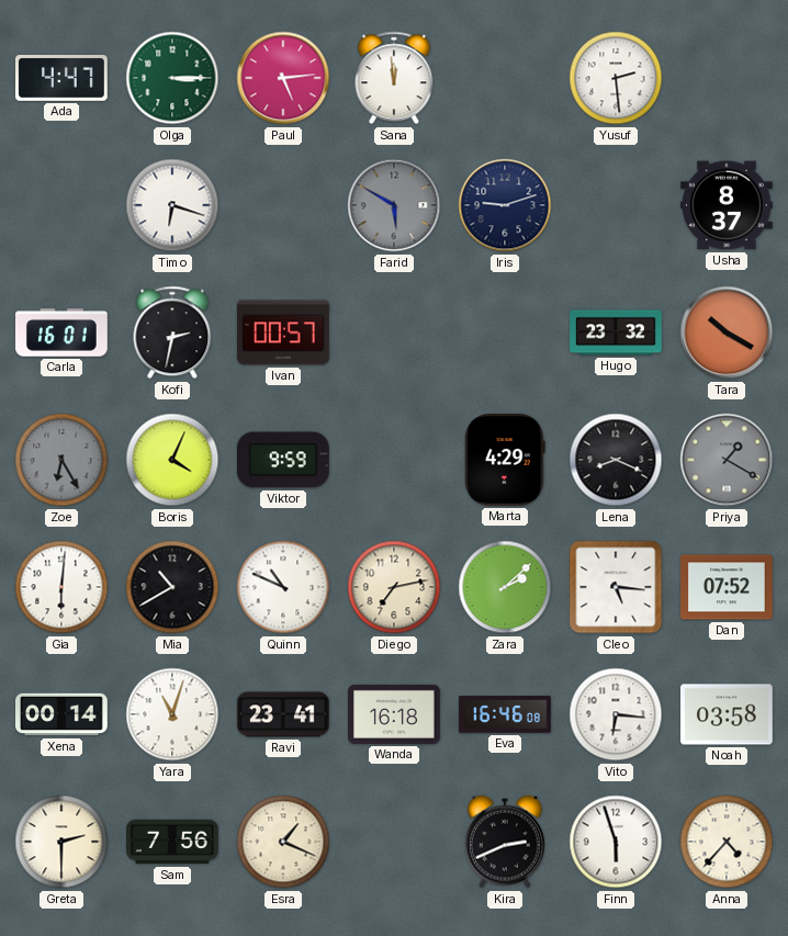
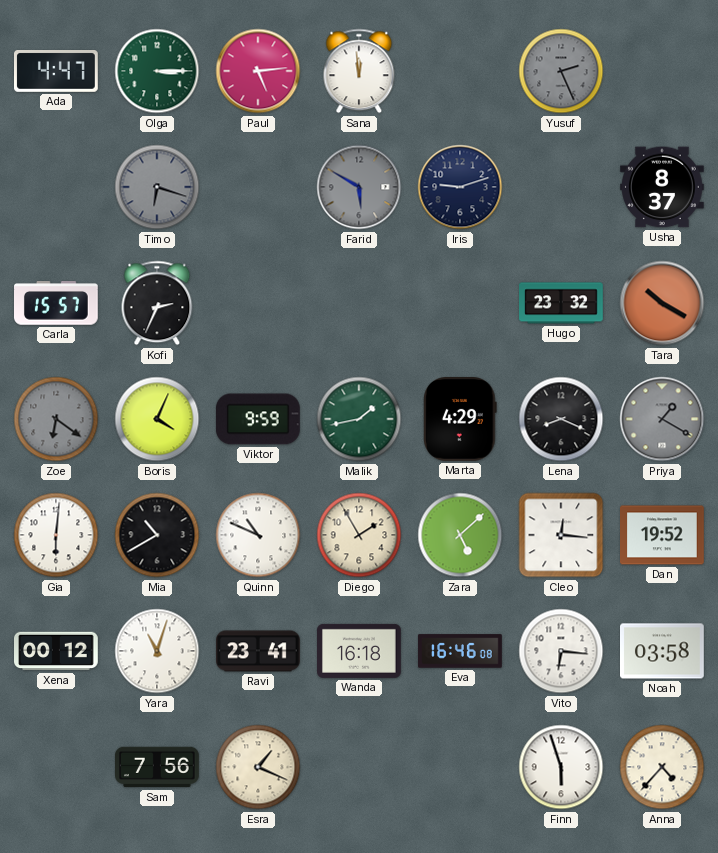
Yusuf: 2:29 -> 2:26 (561, 71)
Yusuf dial: white -> grey (561, 71)
Timo dial: white -> grey (157, 187)
Carla: 16:01 -> 15:57 (57, 303)
Kofi: 2:32 -> 2:34 (157, 303)
Ivan: 00:57 -> none (284, 332)
Zoe: 6:25 -> 6:21 (56, 419)
Malik: none -> 1:43 (359, 419)
Diego: 7:13 -> 1:55 (359, 535)
Zara: 2:08 -> 5:08 (460, 535)
Cleo: 5:16 -> 12:16 (561, 535)
Dan: 07:52 -> 19:52 (663, 535)
Xena: 00:14 -> 00:12 (57, 651)
Greta: 2:30 -> none (61, 842)
Kira: 2:41 -> none (506, 842)
